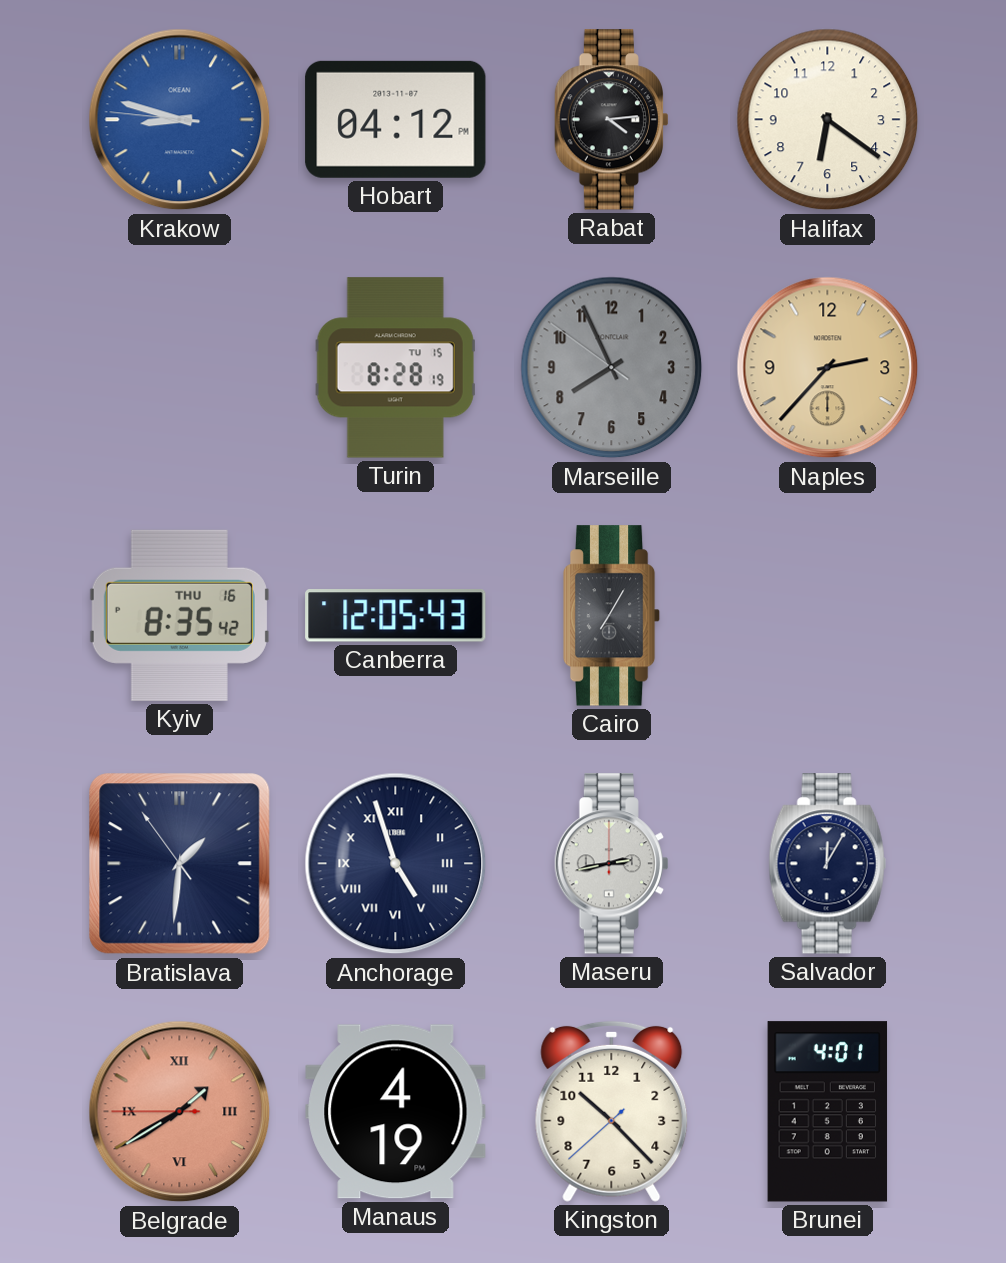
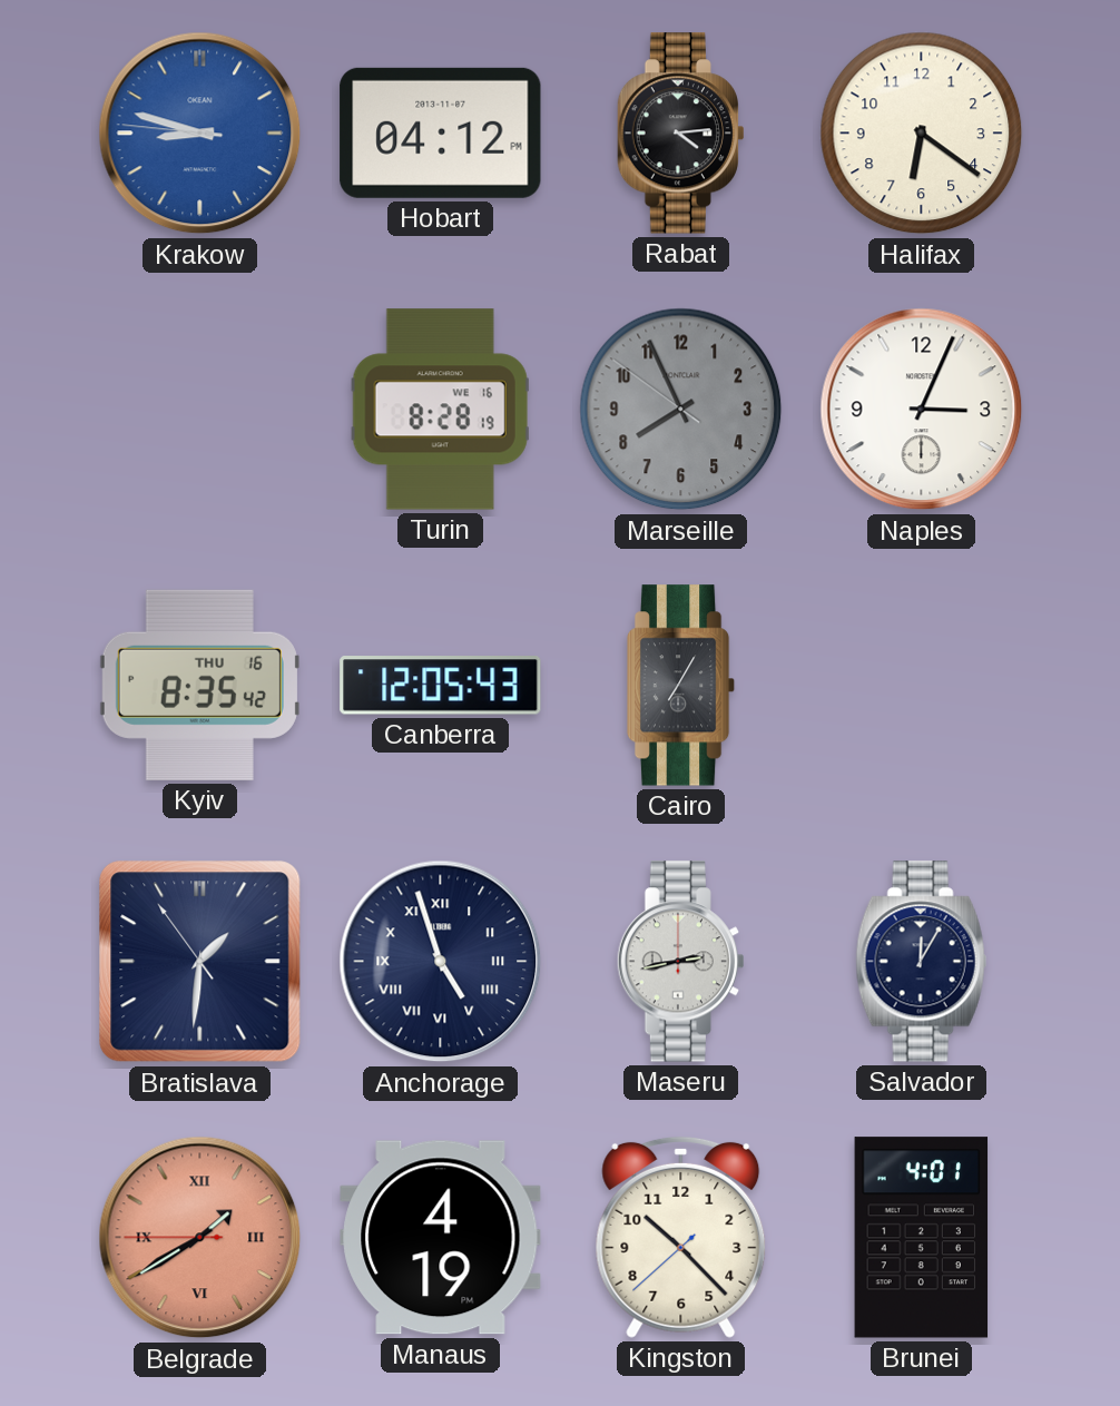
Turin date: TU 15 -> WE 16 (440, 410)
Naples: 2:37 -> 3:04 (922, 410)
Naples dial: champagne -> white (922, 410)
